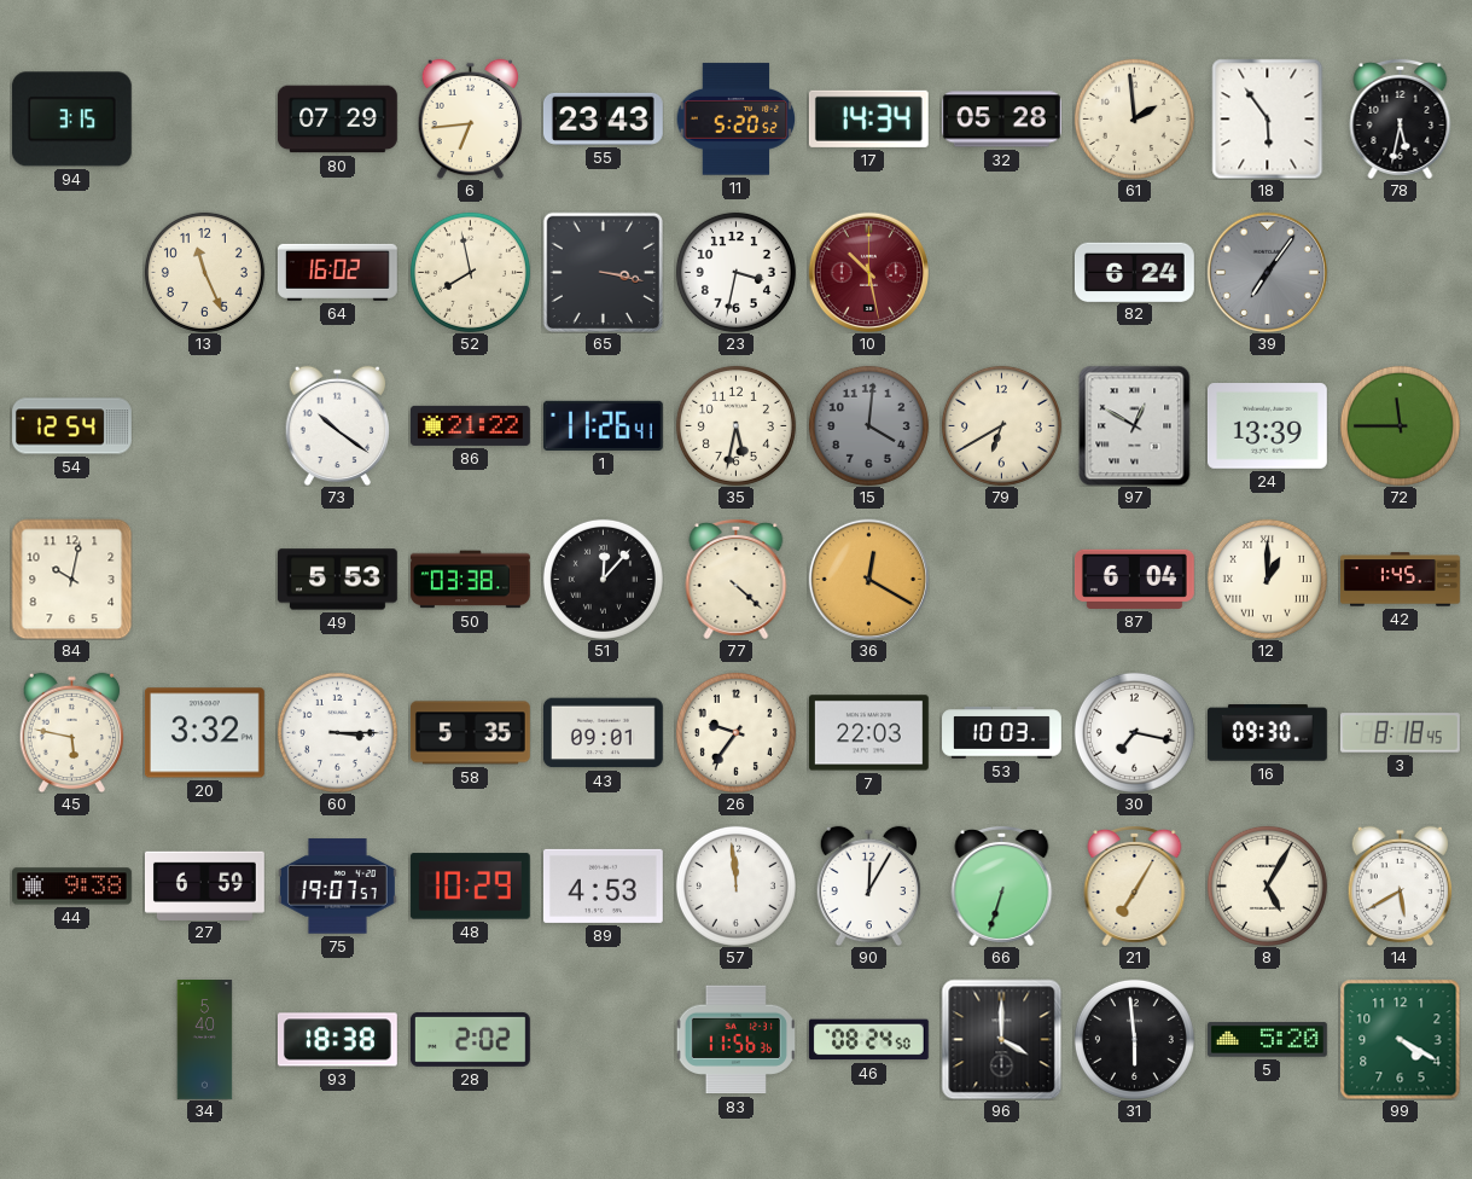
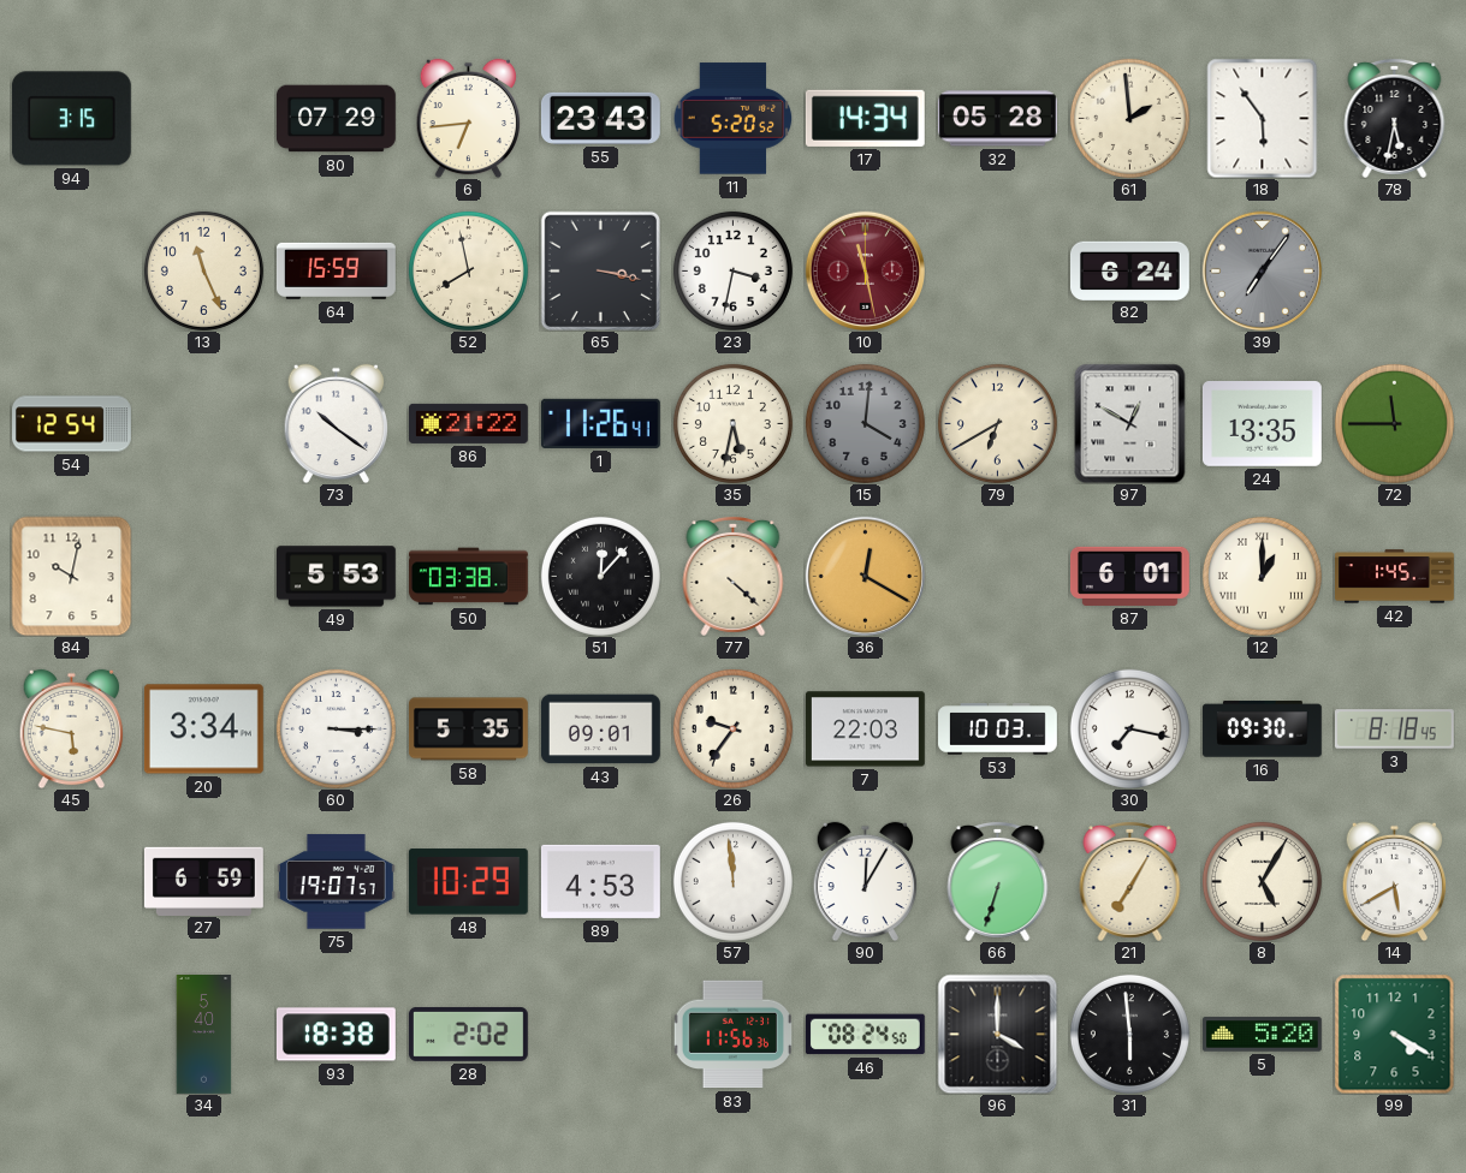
64: 16:02 -> 15:59 (336, 270)
10: 10:28 -> 11:28 (865, 270)
24: 13:39 -> 13:35 (1262, 424)
87: 6:04 -> 6:01 (1129, 576)
20: 3:32 -> 3:34 (203, 730)
44: 9:38 -> none (71, 887)
